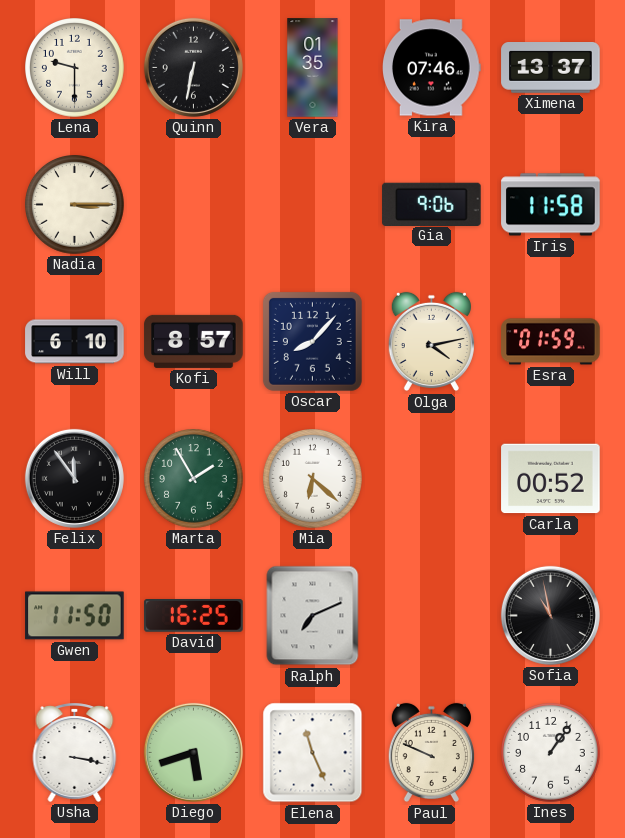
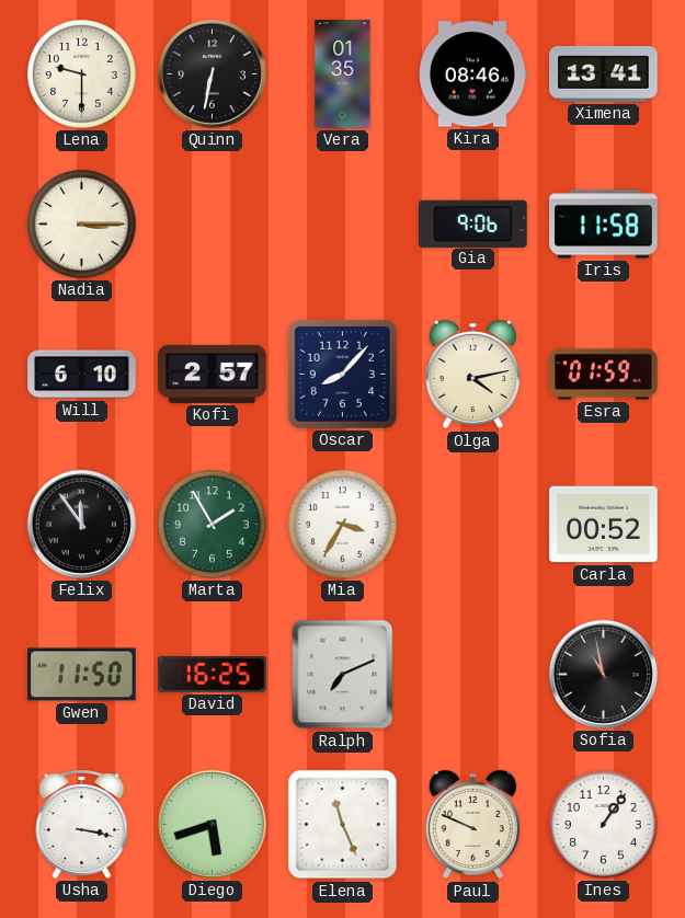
Kira: 07:46 -> 08:46 (473, 74)
Ximena: 13:37 -> 13:41 (604, 74)
Kofi: 8:57 -> 2:57 (213, 374)
Mia: 6:22 -> 3:35 (343, 525)
